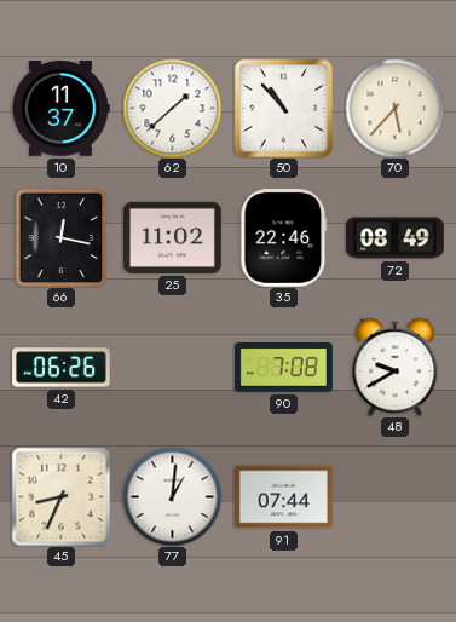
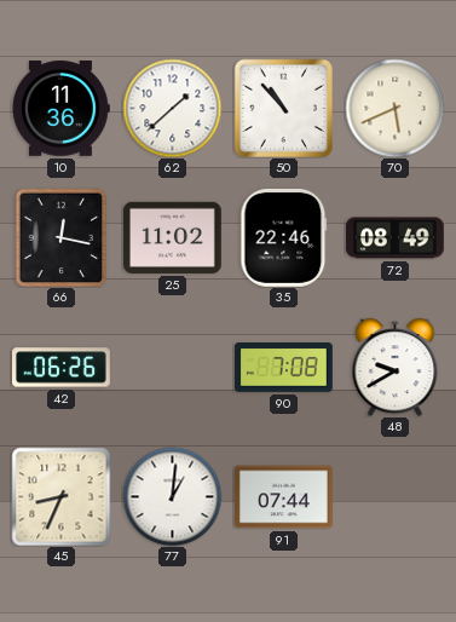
10: 11:37 -> 11:36 (60, 109)
70: 5:37 -> 5:41 (394, 108)
